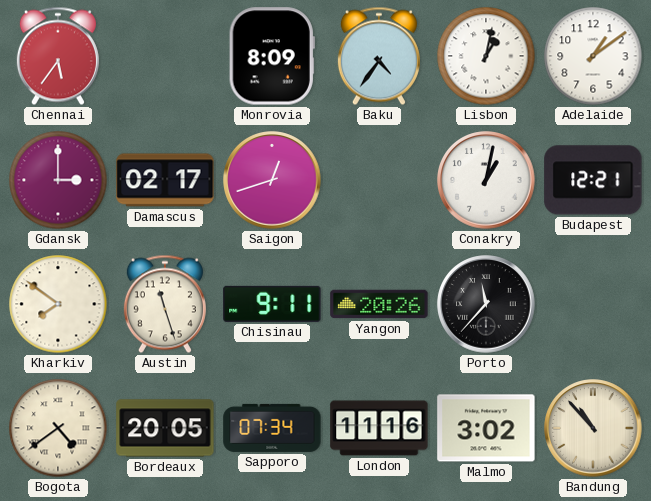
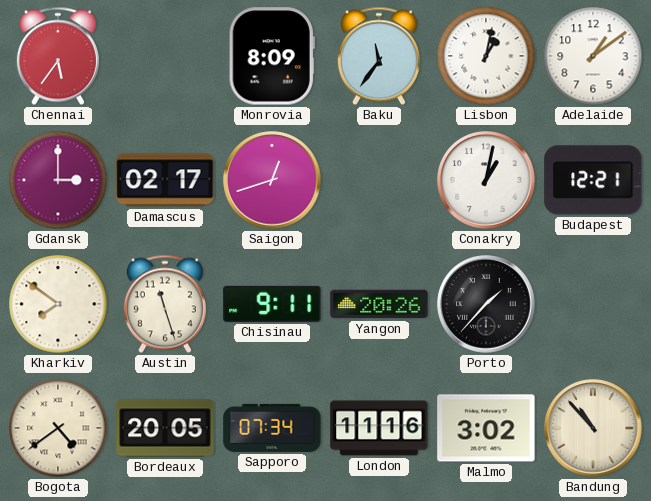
Baku: 4:36 -> 11:36 (379, 56)
Porto: 11:37 -> 1:37 (486, 304)
